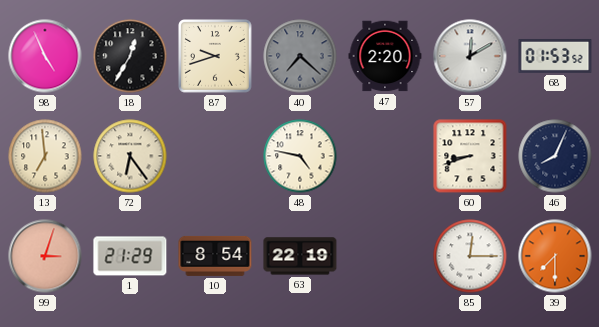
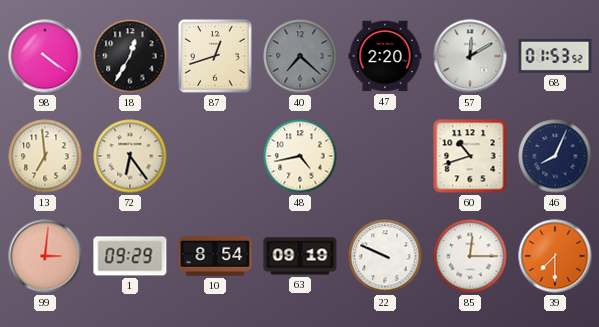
98: 4:56 -> 4:21 (45, 56)
87: 9:42 -> 12:42 (216, 57)
48: 4:47 -> 4:43 (300, 156)
60: 8:42 -> 10:42 (470, 156)
99: 3:03 -> 3:01 (45, 256)
1: 21:29 -> 09:29 (130, 256)
63: 22:19 -> 09:19 (300, 256)
22: none -> 9:49 (385, 256)
